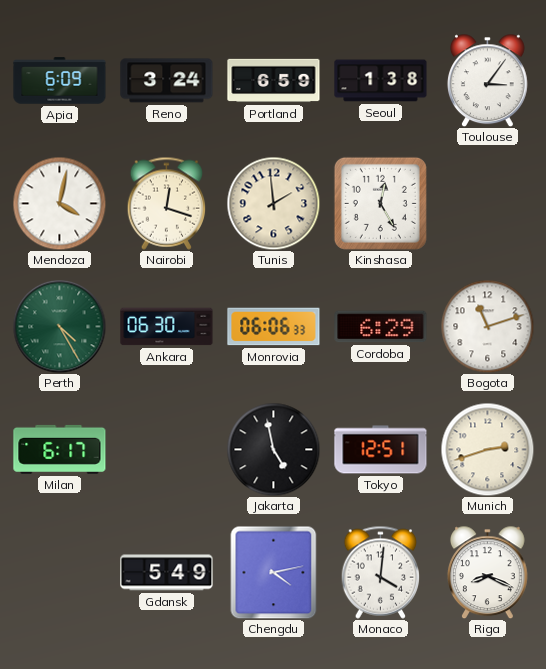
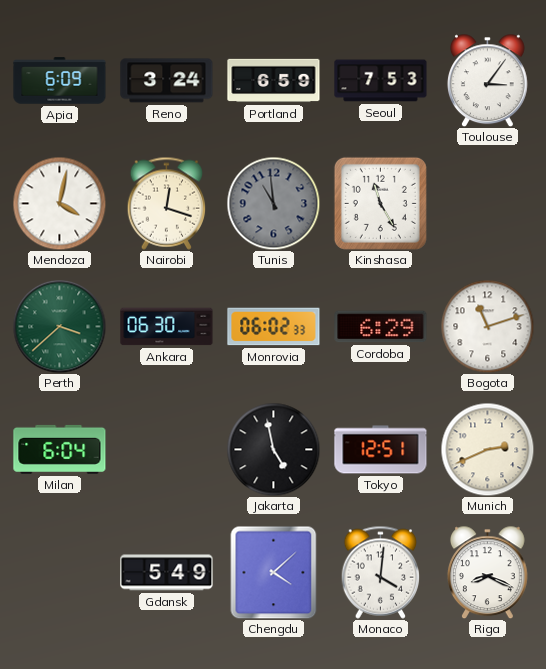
Seoul: 1:38 -> 7:53 (381, 81)
Tunis: 1:59 -> 10:59 (273, 203)
Tunis dial: cream -> grey (273, 203)
Kinshasa: 12:25 -> 11:25 (380, 203)
Perth: 4:25 -> 3:38 (59, 326)
Monrovia: 06:06 -> 06:02 (274, 327)
Milan: 6:17 -> 6:04 (60, 449)
Munich: 2:42 -> 2:41 (487, 449)
Chengdu: 4:13 -> 4:08 (274, 572)
